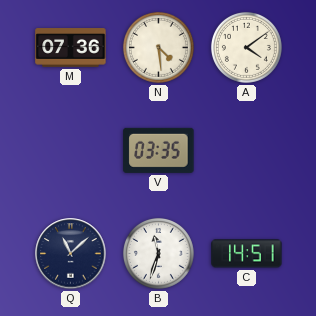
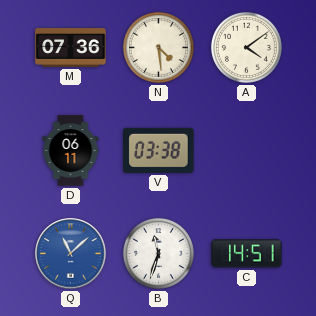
D: none -> 06:11 (71, 151)
V: 03:35 -> 03:38 (159, 150)
Q dial: navy -> blue (71, 254)
